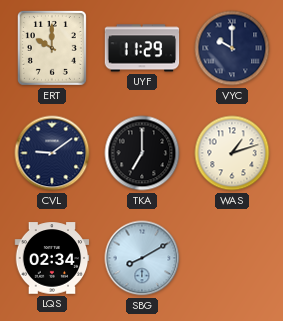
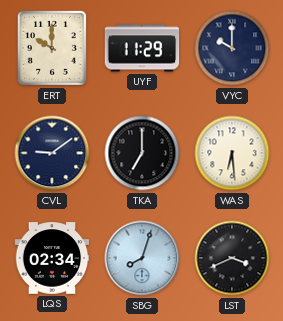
WAS: 1:12 -> 6:29 (232, 153)
SBG: 8:10 -> 8:03 (142, 258)
LST: none -> 3:41 (232, 258)
